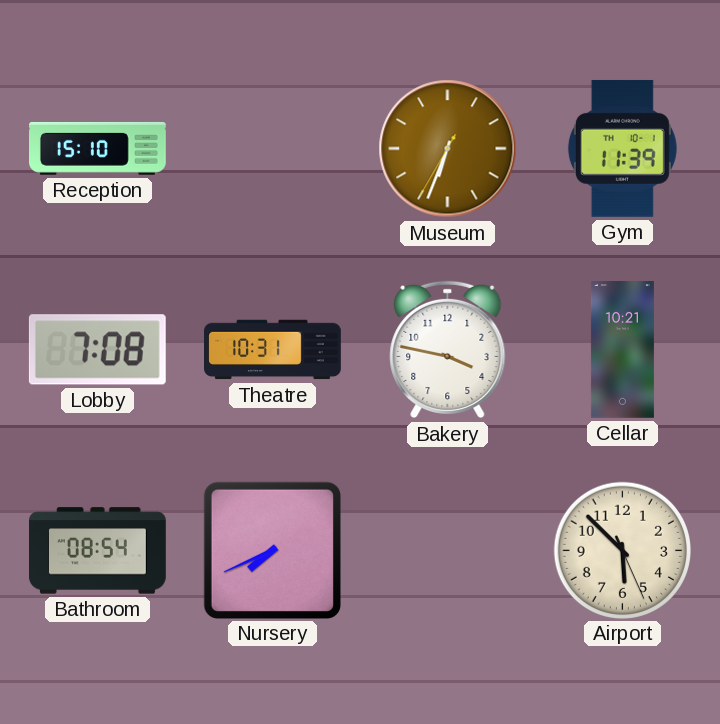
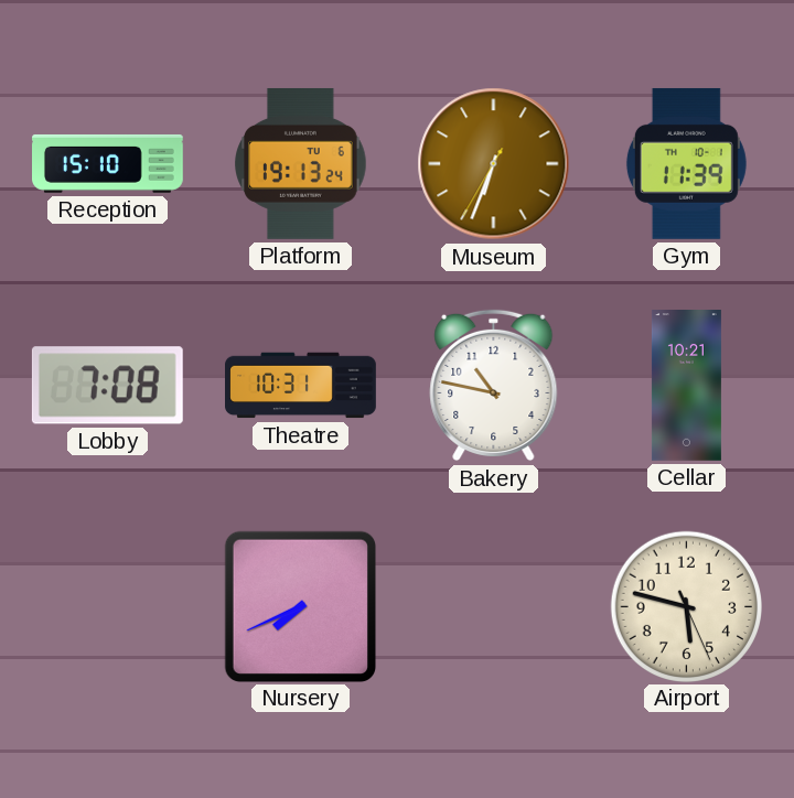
Platform: none -> 19:13 (301, 163)
Bakery: 3:47 -> 10:47 (494, 386)
Bathroom: 08:54 -> none (98, 551)
Airport: 5:52 -> 5:47 (686, 606)
